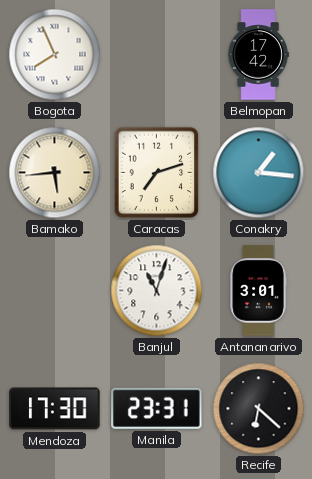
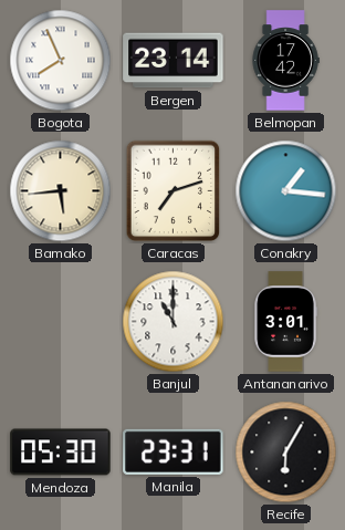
Bergen: none -> 23:14 (174, 61)
Banjul: 11:03 -> 11:00 (174, 322)
Mendoza: 17:30 -> 05:30 (61, 453)
Recife: 6:22 -> 6:05 (286, 453)
